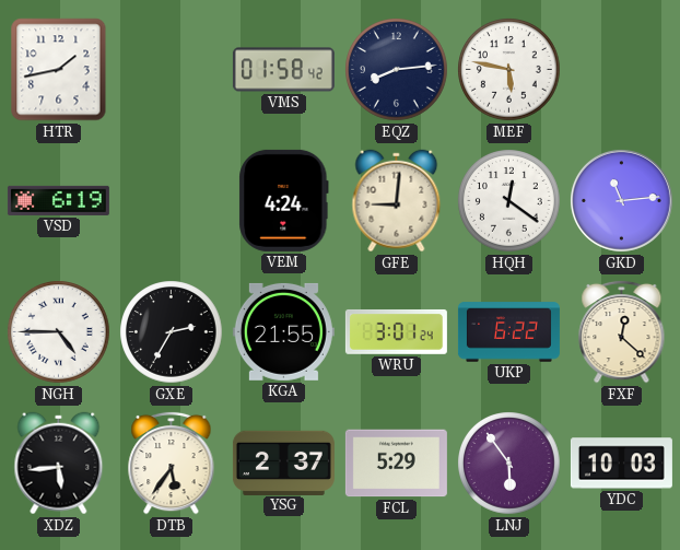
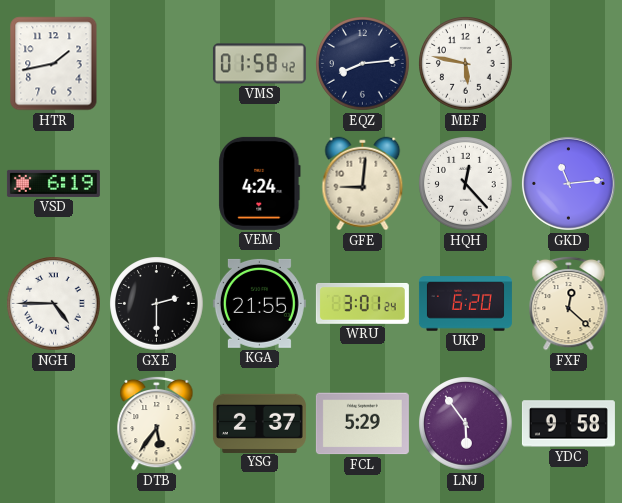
HQH: 12:21 -> 12:23 (466, 184)
GXE: 2:35 -> 2:30 (157, 304)
UKP: 6:22 -> 6:20 (465, 304)
XDZ: 5:44 -> none (59, 464)
YDC: 10:03 -> 9:58 (568, 424)
